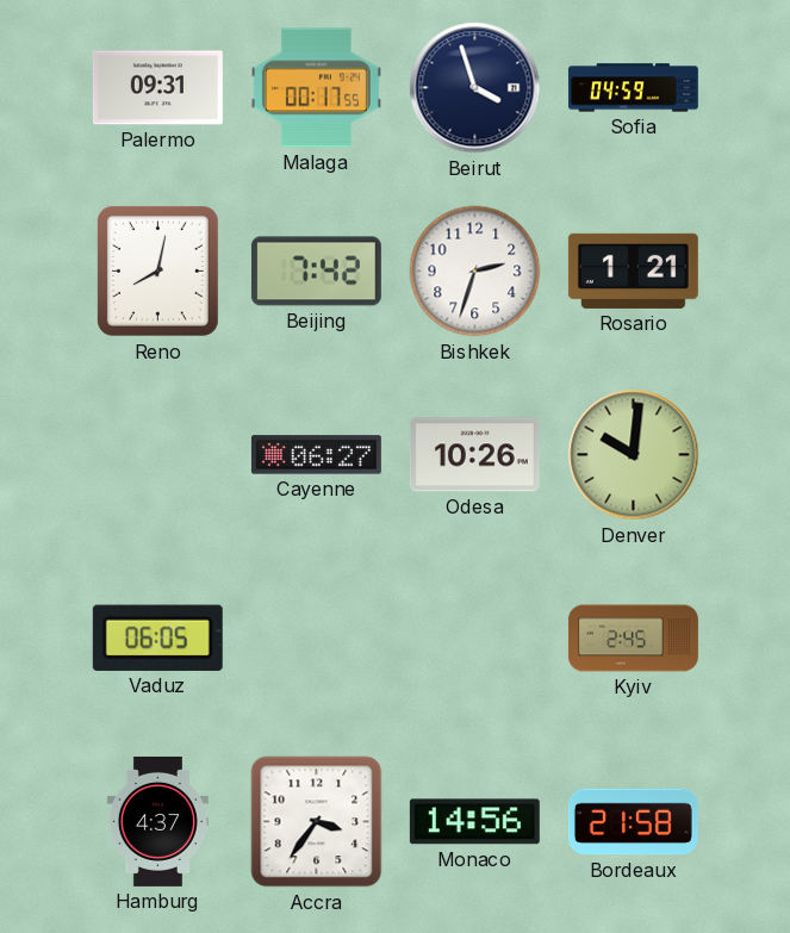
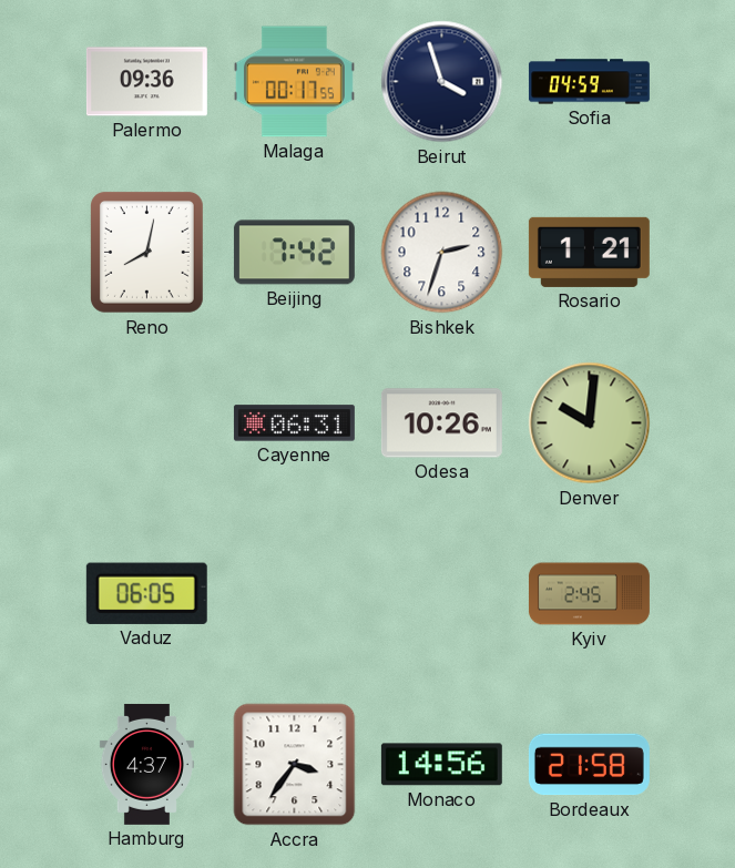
Palermo: 09:31 -> 09:36 (146, 82)
Cayenne: 06:27 -> 06:31 (294, 423)
